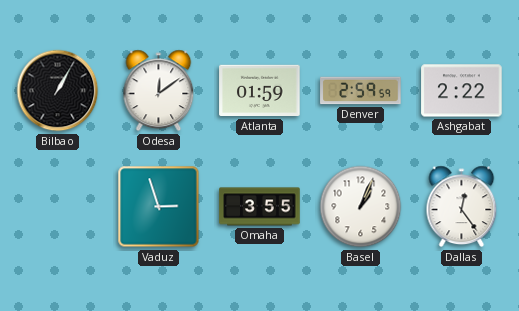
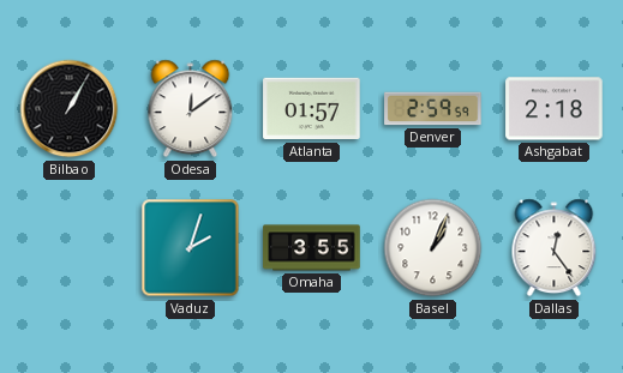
Atlanta: 01:59 -> 01:57 (312, 109)
Ashgabat: 2:22 -> 2:18 (555, 109)
Vaduz: 2:57 -> 2:03 (191, 248)
